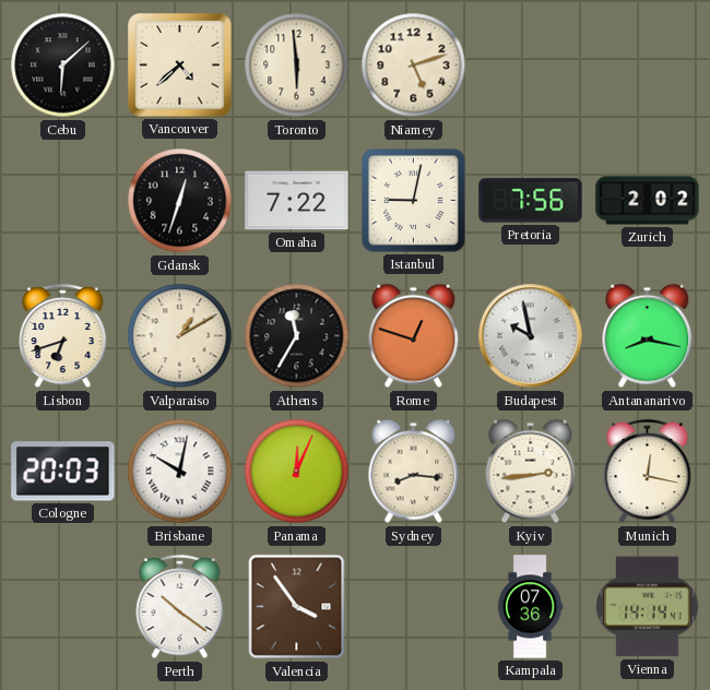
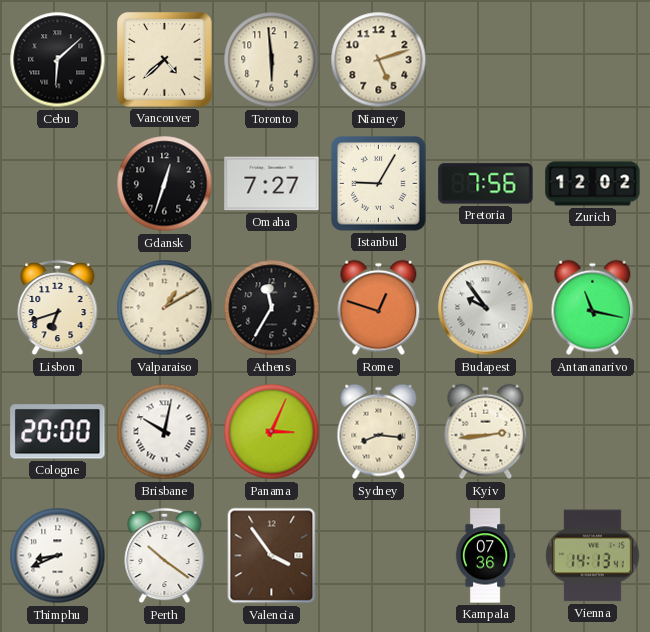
Omaha: 7:22 -> 7:27 (272, 184)
Istanbul: 9:02 -> 9:05 (379, 184)
Zurich: 2:02 -> 12:02 (593, 184)
Budapest: 9:58 -> 9:54 (486, 308)
Antananarivo: 8:17 -> 11:17 (593, 308)
Cologne: 20:03 -> 20:00 (58, 432)
Panama: 12:04 -> 3:04 (272, 432)
Munich: 12:17 -> none (648, 472)
Thimphu: none -> 8:41 (58, 556)
Vienna: 14:14 -> 14:13 (593, 556)
